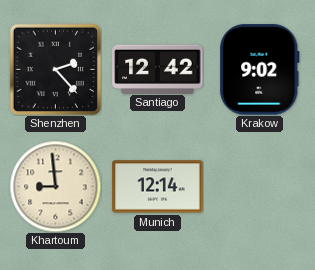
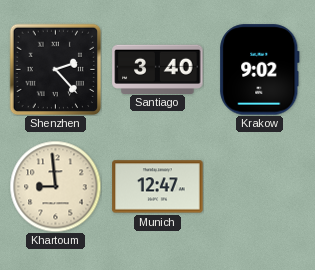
Santiago: 12:42 -> 3:40 (158, 69)
Munich: 12:14 -> 12:47 (158, 187)
